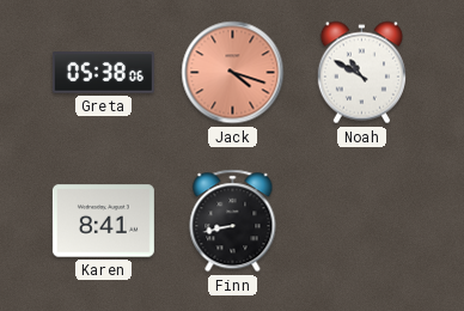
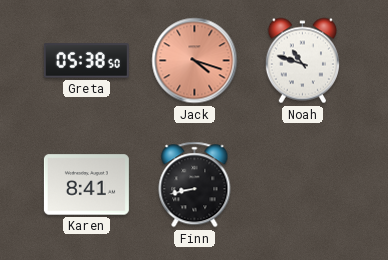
Greta: 05:38:06 -> 05:38:50 (86, 61)
Noah: 10:50 -> 10:48 (302, 61)
